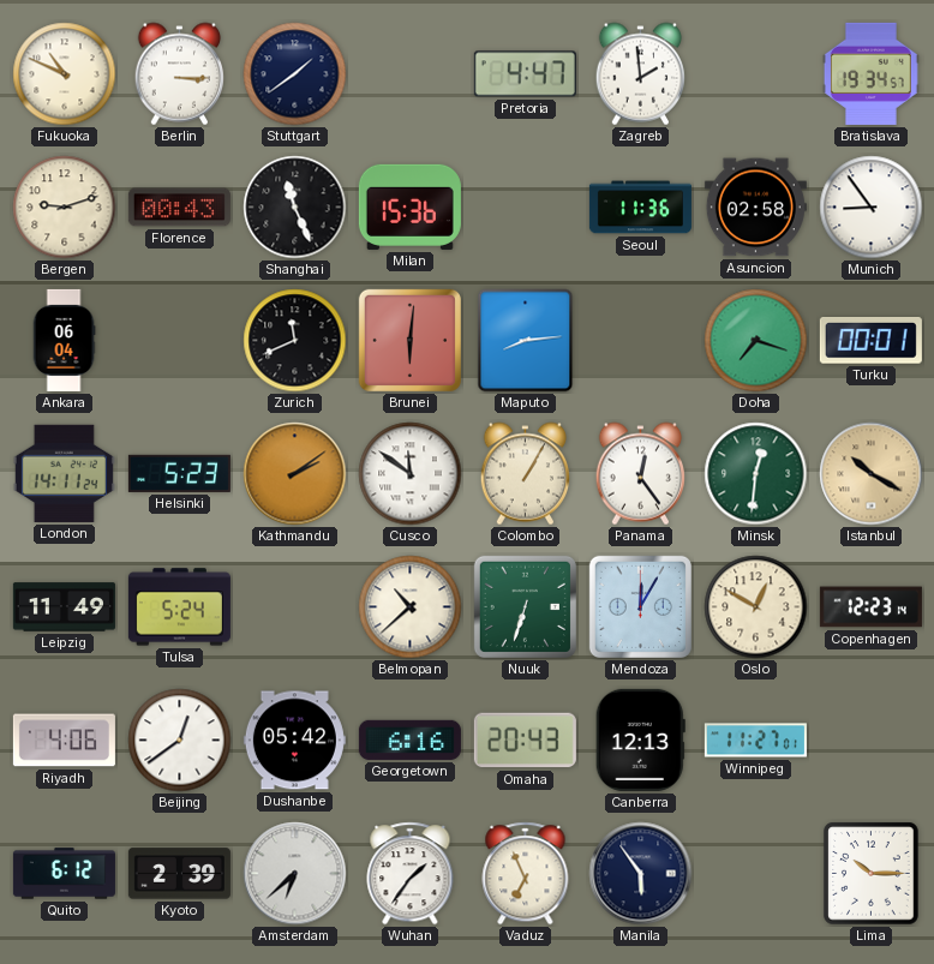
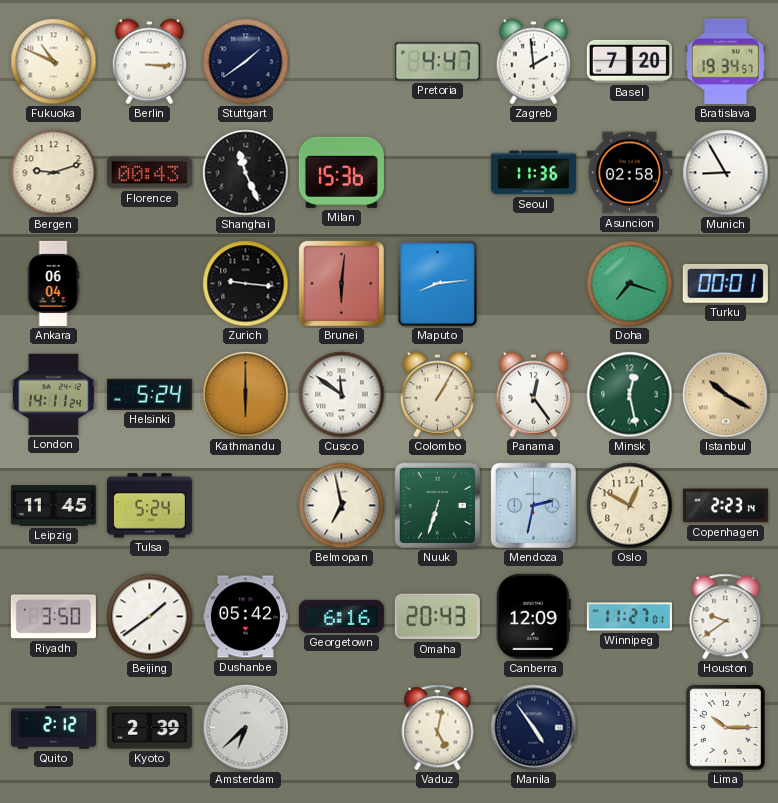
Basel: none -> 7:20 (629, 61)
Munich: 8:54 -> 8:55 (726, 173)
Zurich: 11:41 -> 9:16 (246, 284)
Helsinki: 5:23 -> 5:24 (149, 394)
Kathmandu: 2:09 -> 6:00 (246, 395)
Minsk: 12:31 -> 12:28 (630, 395)
Leipzig: 11:49 -> 11:45 (53, 506)
Belmopan: 10:38 -> 6:58 (342, 506)
Mendoza: 12:05 -> 2:32 (533, 505)
Copenhagen: 12:23 -> 2:23 (725, 506)
Riyadh: 4:06 -> 3:50 (53, 617)
Beijing: 12:39 -> 1:39 (150, 617)
Canberra: 12:13 -> 12:09 (533, 616)
Houston: none -> 9:39 (726, 617)
Quito: 6:12 -> 2:12 (53, 728)
Wuhan: 1:36 -> none (411, 874)
Vaduz: 6:56 -> 5:02 (438, 728)
Manila: 5:54 -> 4:54 (534, 728)
